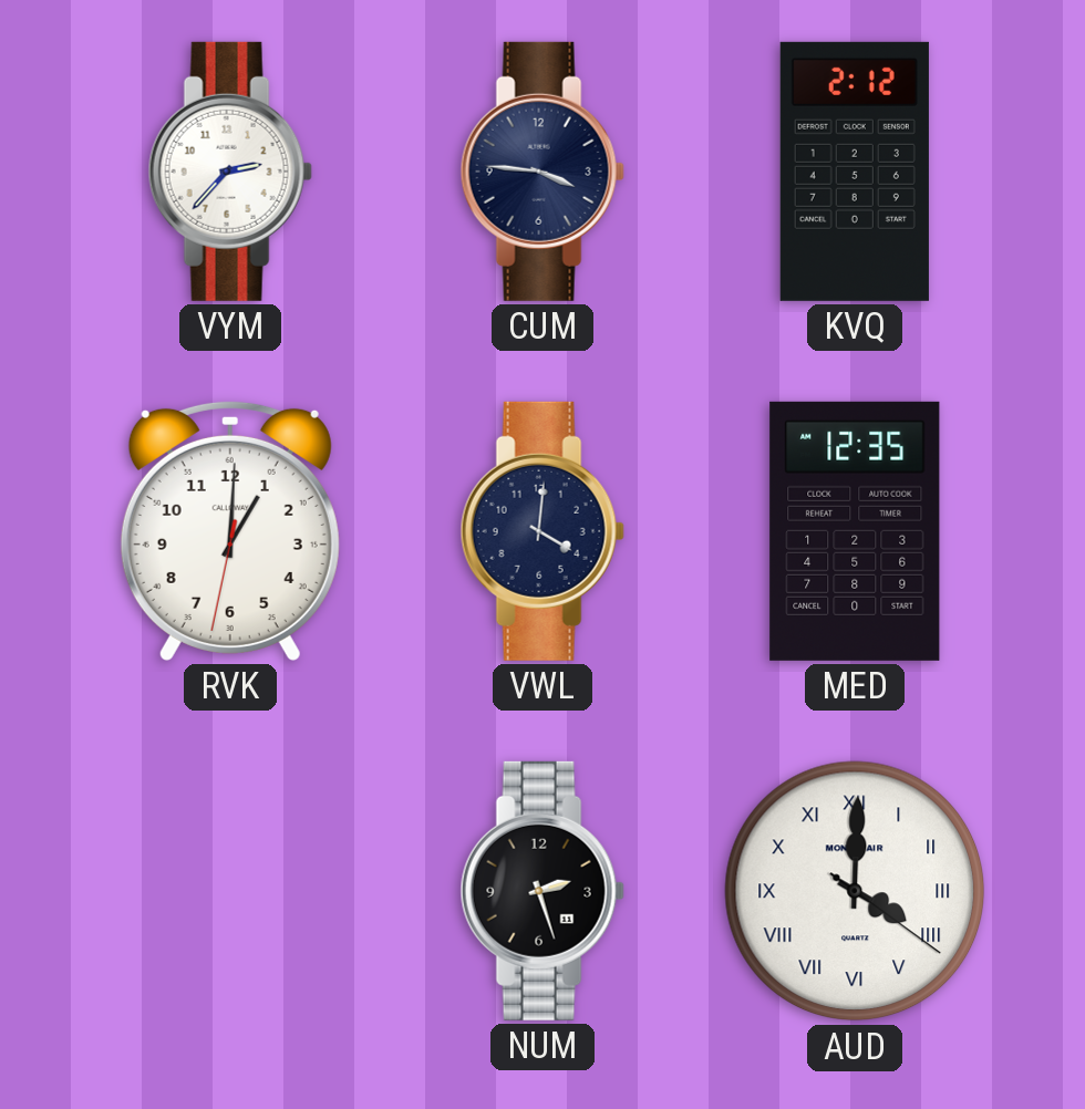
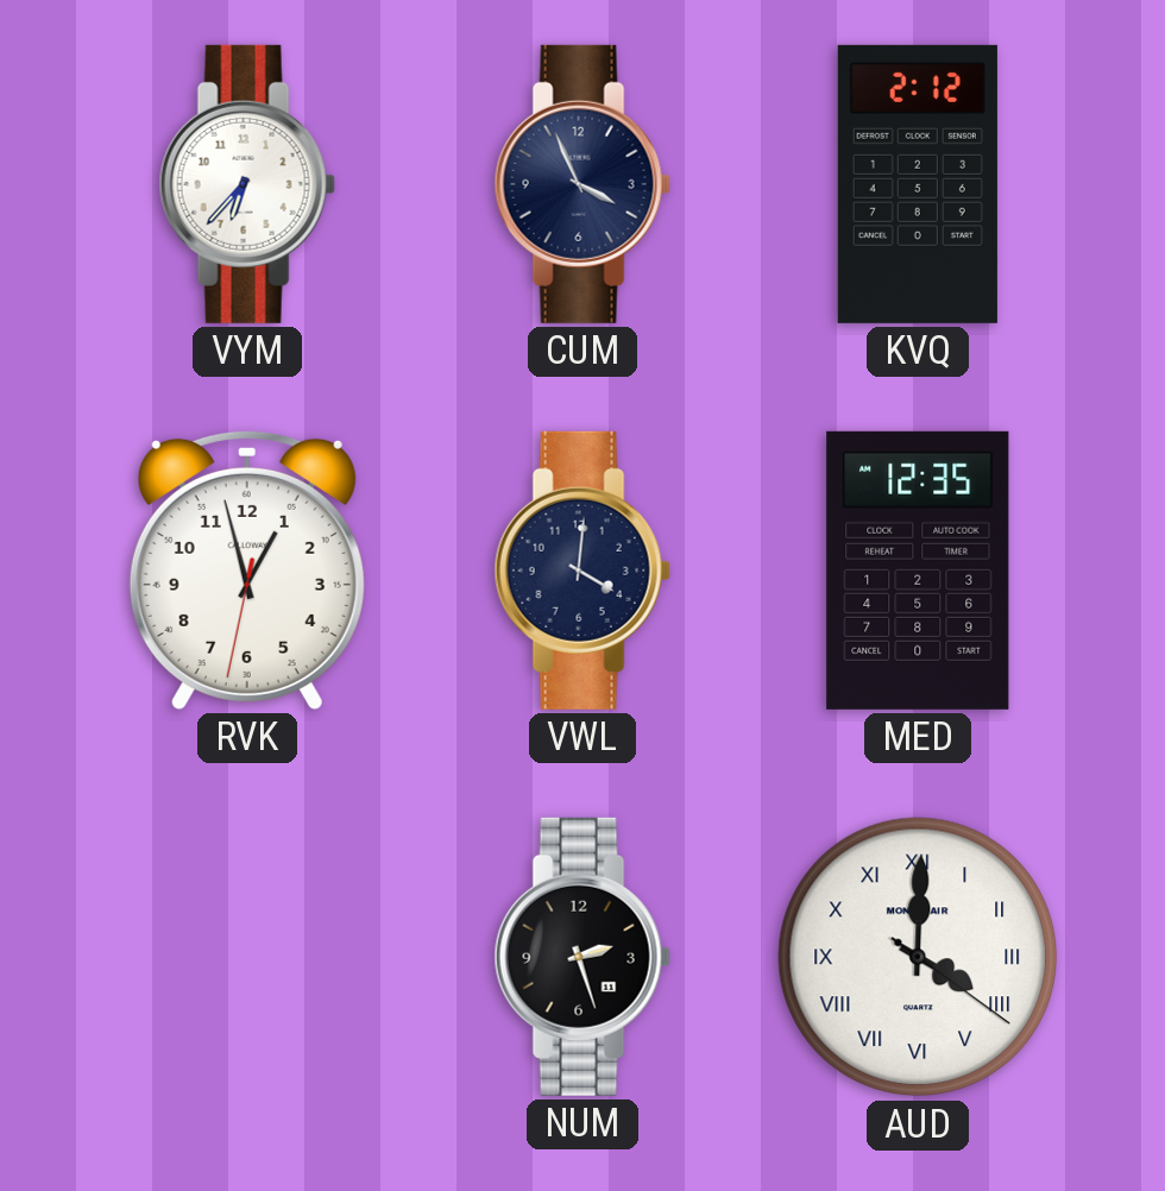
VYM: 2:37 -> 6:37 (247, 184)
CUM: 3:46 -> 3:56 (582, 184)
RVK: 1:00 -> 12:57 (247, 569)
